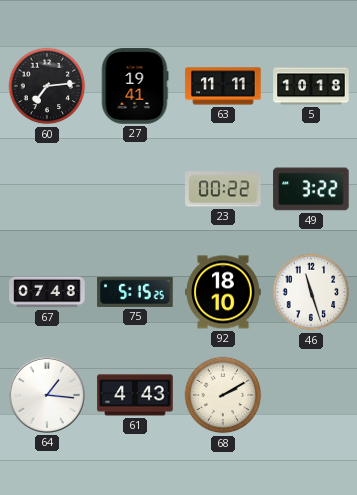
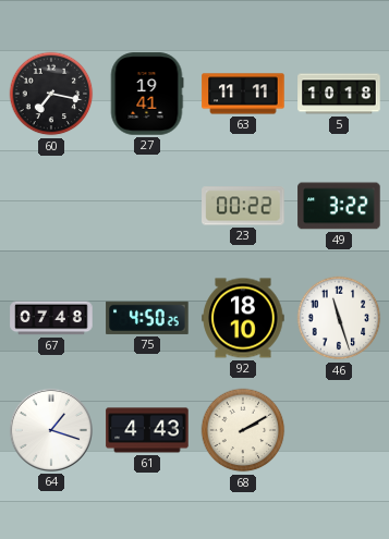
60: 7:14 -> 7:17 (51, 94)
75: 5:15 -> 4:50 (147, 318)
64: 1:16 -> 1:18 (51, 430)
